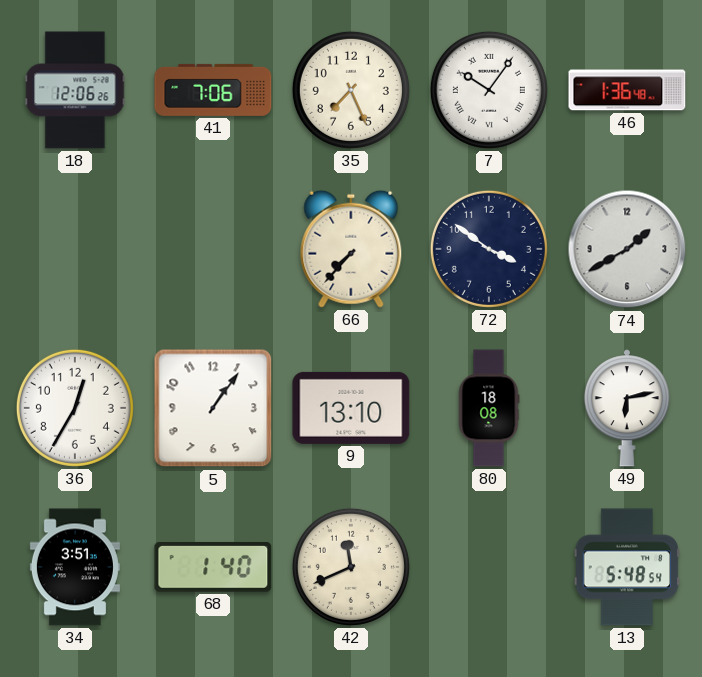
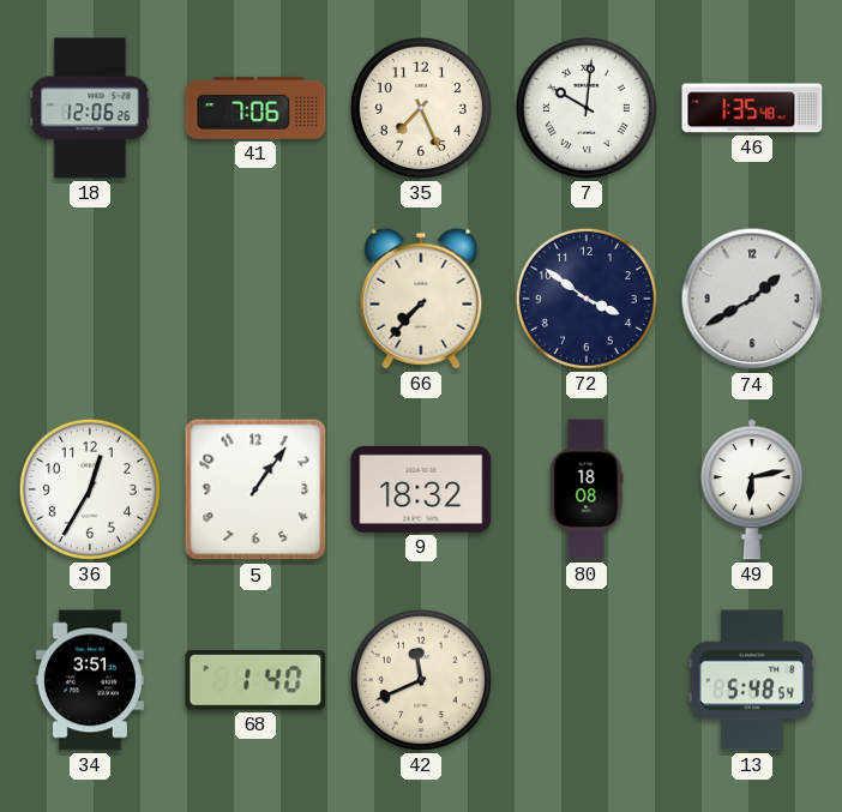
7: 10:06 -> 10:01 (587, 108)
46: 1:36 -> 1:35 (752, 108)
9: 13:10 -> 18:32 (421, 489)
